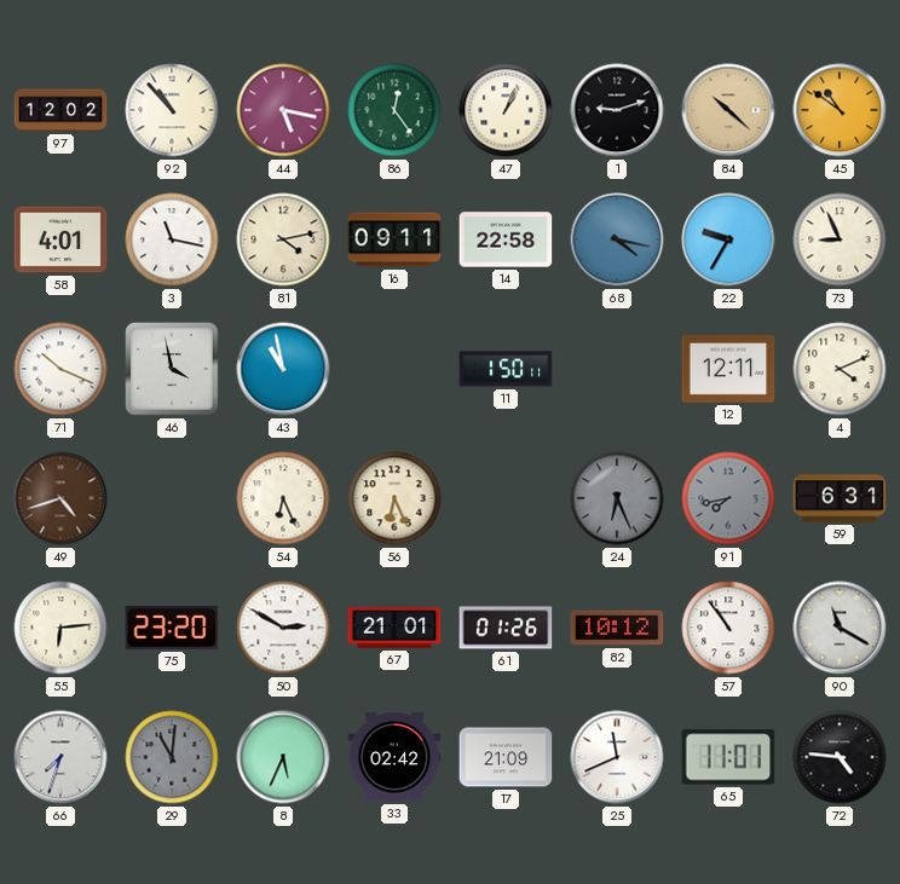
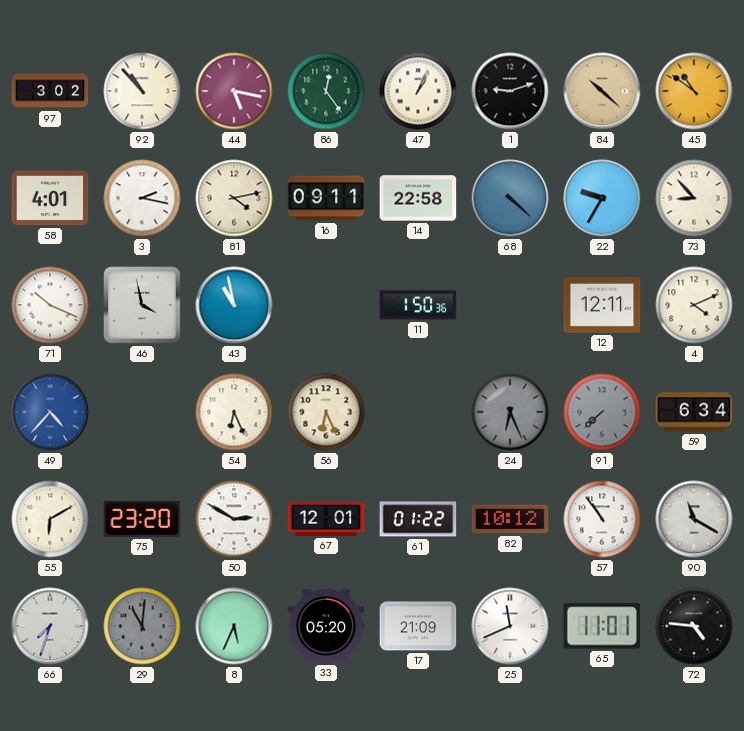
97: 12:02 -> 3:02 (50, 91)
3: 11:17 -> 2:17 (142, 198)
68: 4:17 -> 4:22 (510, 198)
73: 8:56 -> 8:53 (694, 198)
11: 1:50:11 -> 1:50:36 (418, 305)
49: 4:42 -> 4:37 (50, 412)
49 dial: brown -> blue (50, 412)
91: 7:43 -> 7:38 (602, 412)
59: 6:31 -> 6:34 (694, 412)
55: 6:14 -> 6:10 (50, 519)
67: 21:01 -> 12:01 (326, 519)
61: 01:26 -> 01:22 (418, 519)
33: 02:42 -> 05:20 (326, 626)
